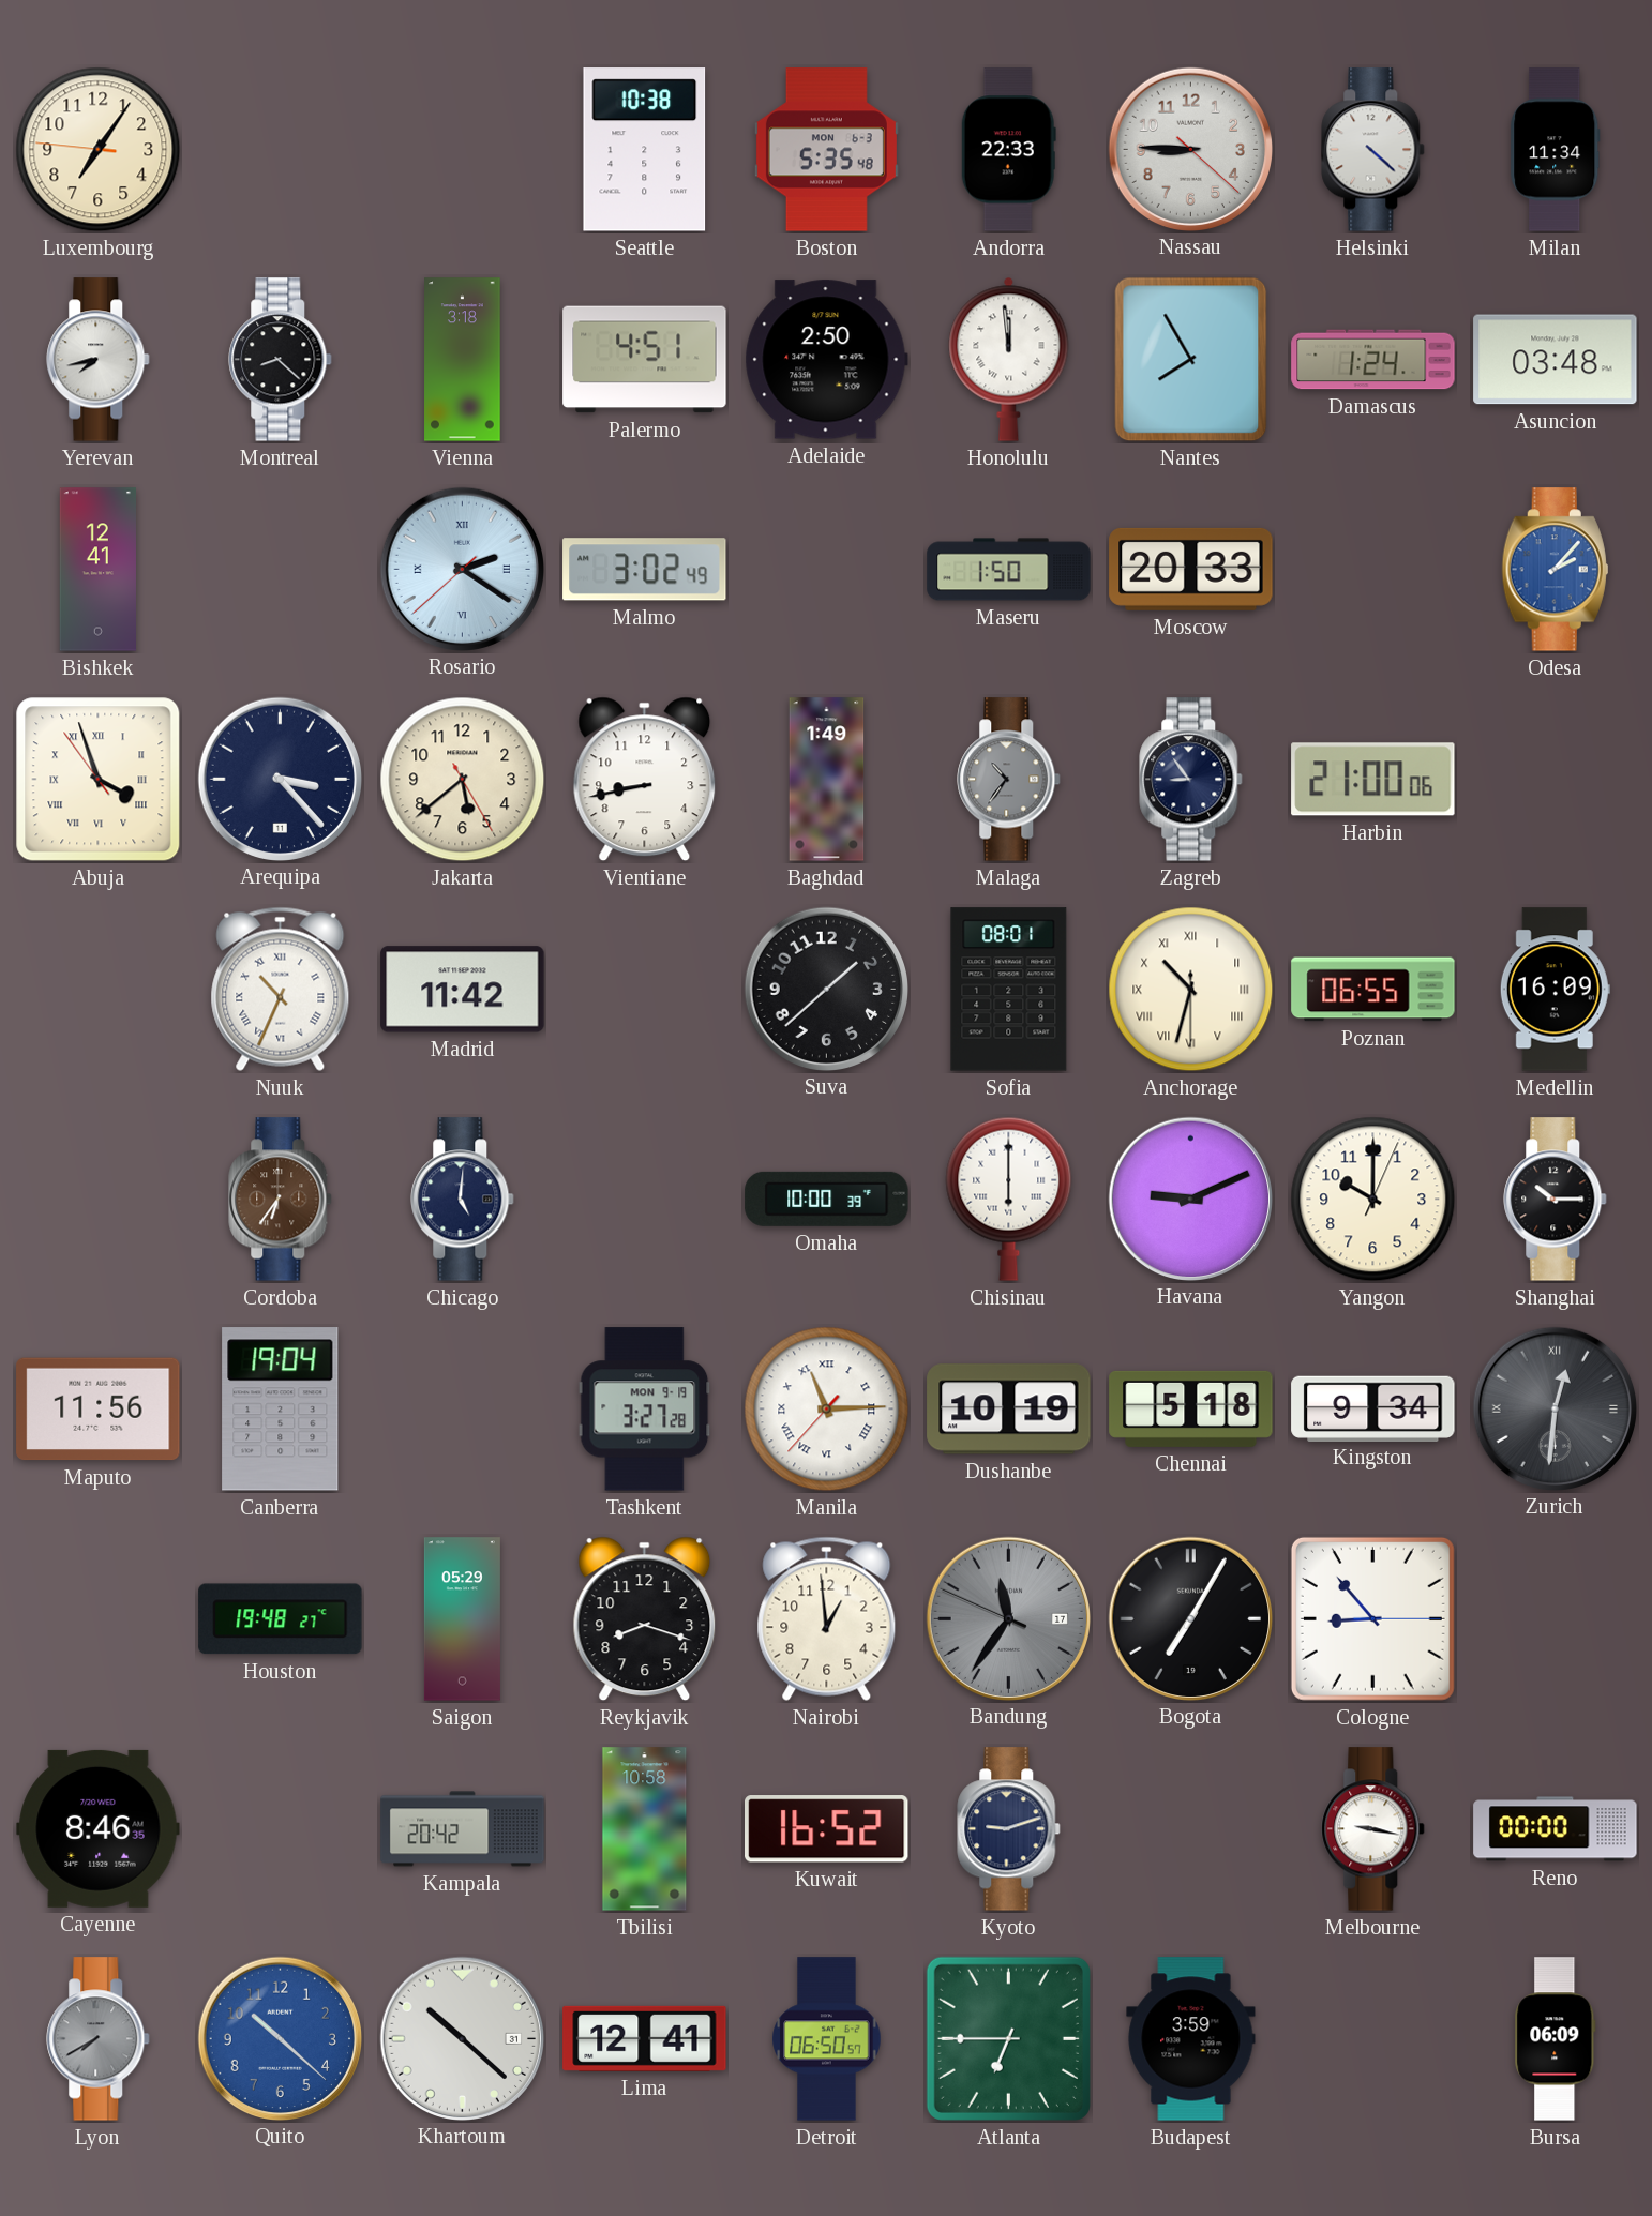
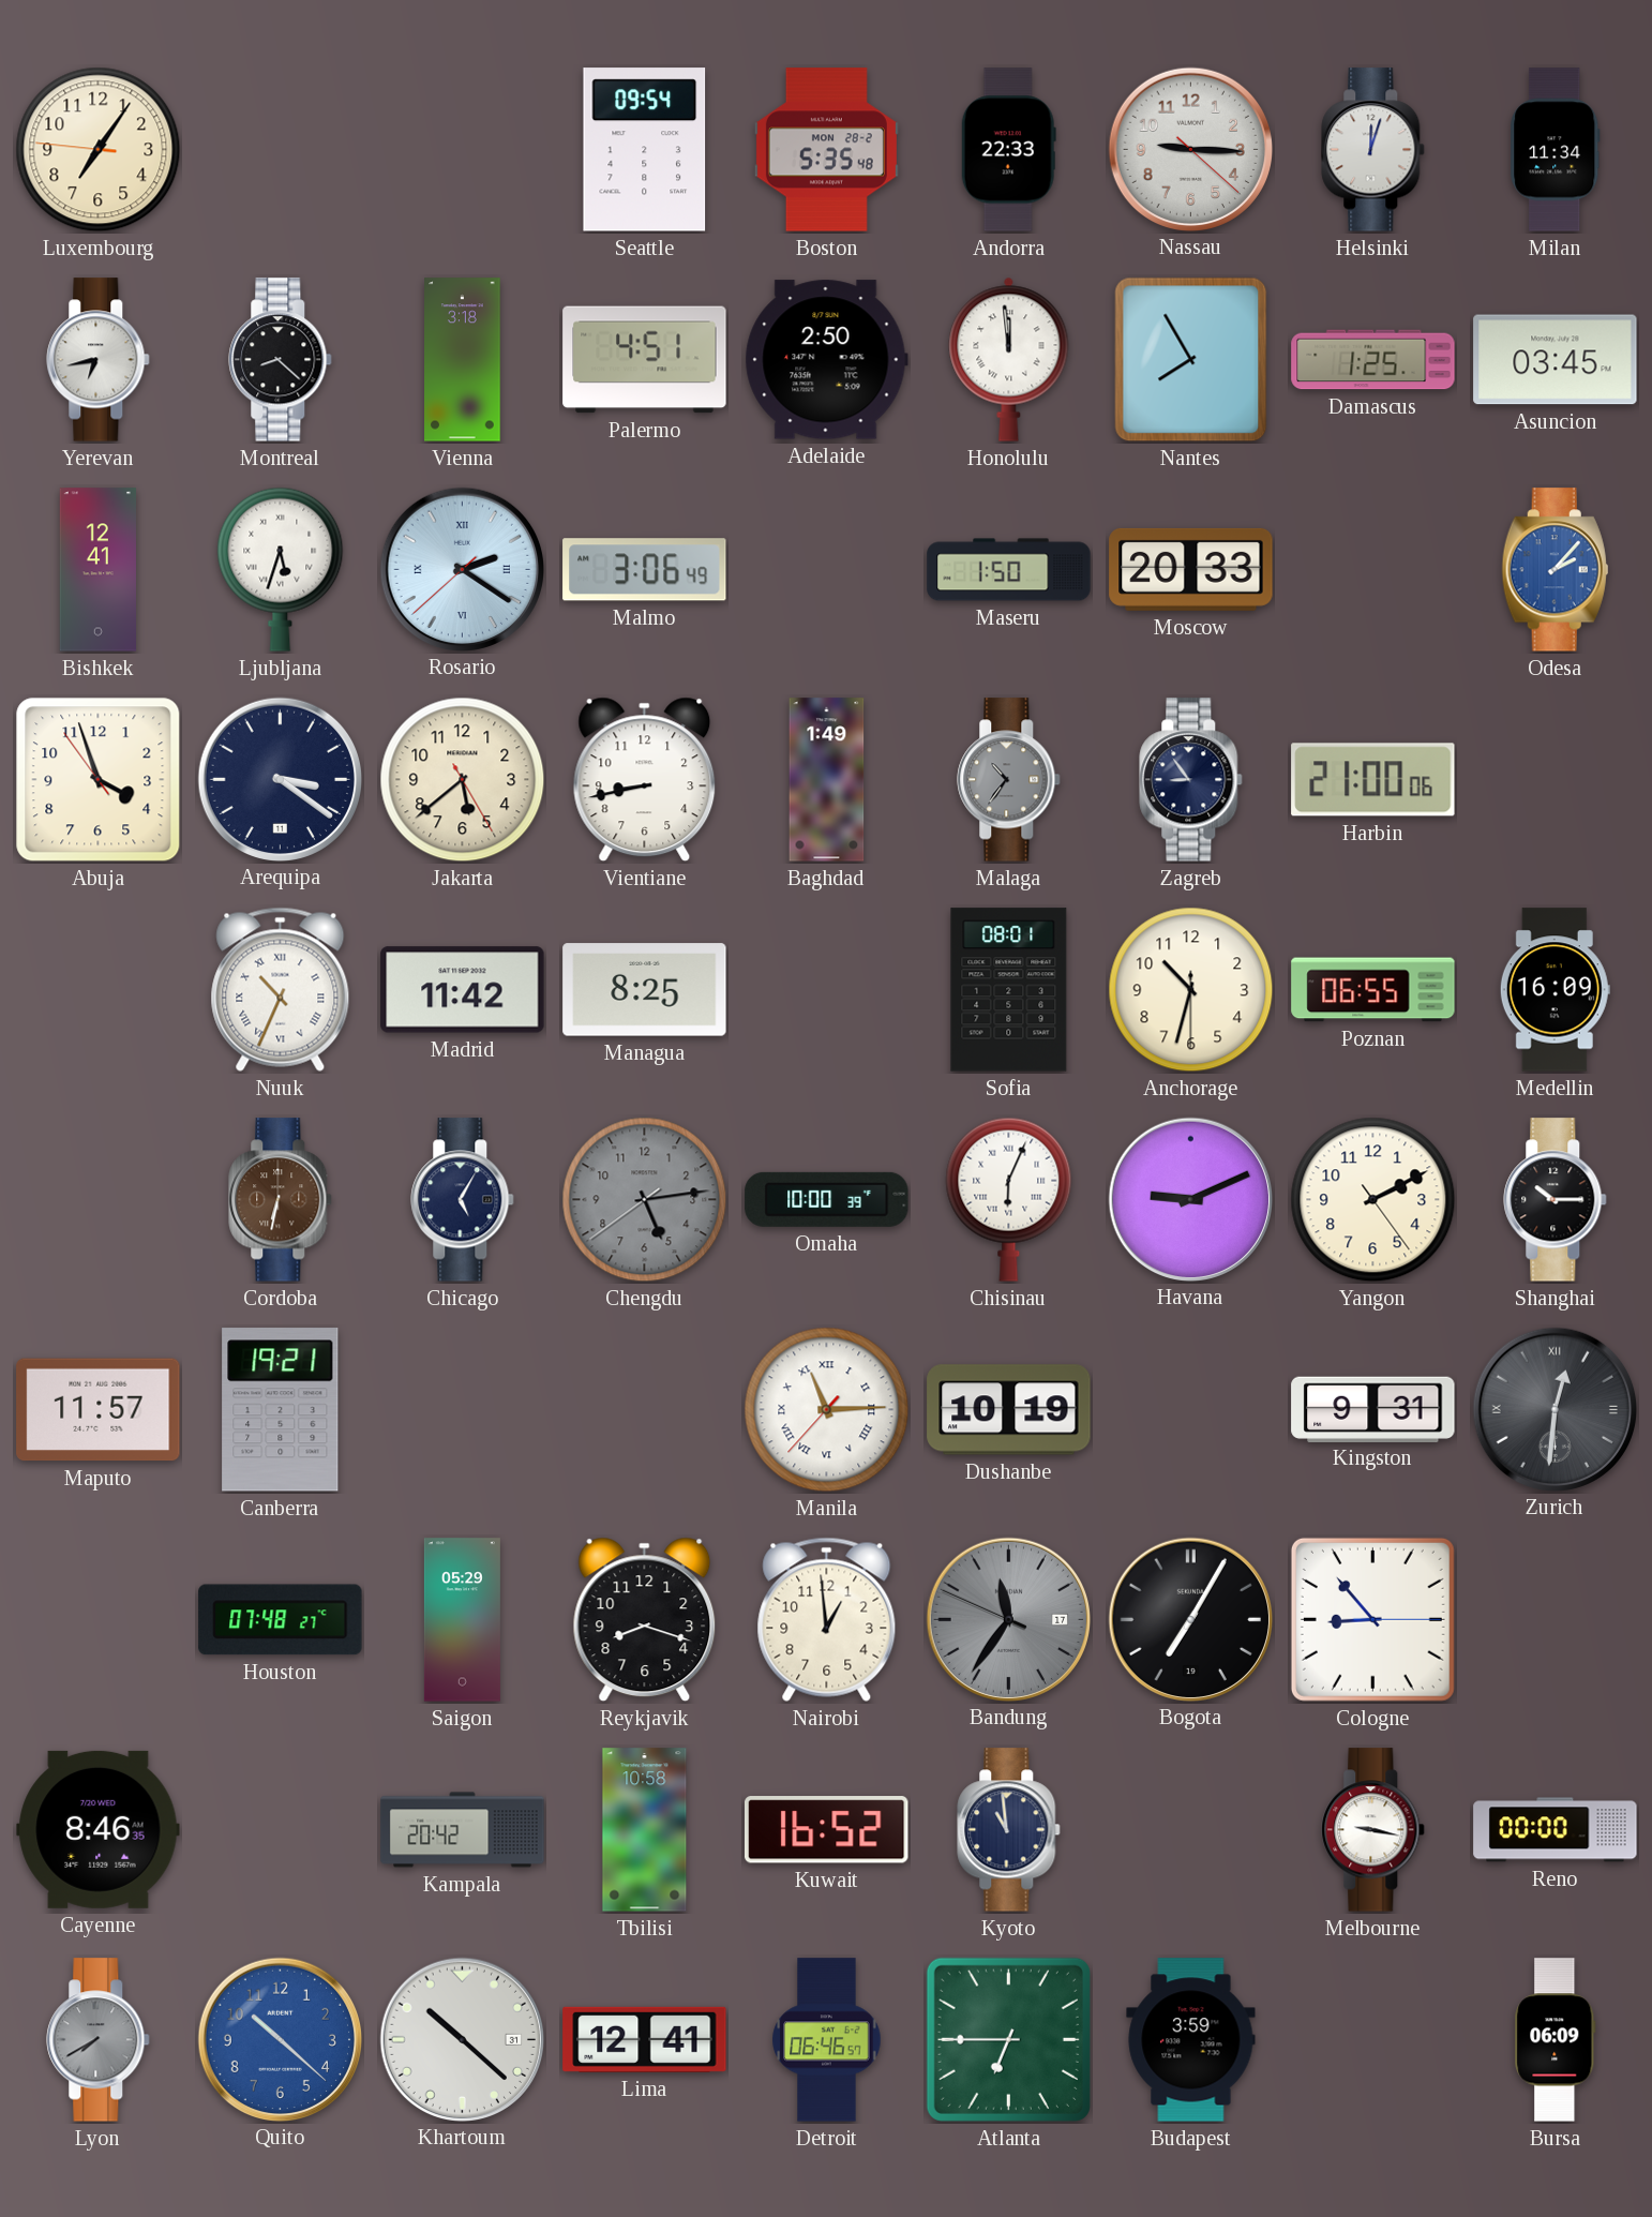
Seattle: 10:38 -> 09:54 (645, 150)
Boston date: MON 6-3 -> MON 28-2 (826, 150)
Nassau: 8:45 -> 9:15 (1190, 149)
Helsinki: 4:22 -> 12:03 (1373, 150)
Yerevan: 7:43 -> 6:43 (99, 360)
Damascus: 1:24 -> 1:25 (1373, 360)
Asuncion: 03:48 -> 03:45 (1556, 360)
Ljubljana: none -> 5:33 (281, 569)
Malmo: 3:02 -> 3:06 (645, 570)
Abuja numerals: Roman -> Arabic (99, 780)
Arequipa: 3:23 -> 3:21 (280, 779)
Managua: none -> 8:25 (645, 990)
Suva: 1:38 -> none (826, 989)
Anchorage numerals: Roman -> Arabic (1191, 990)
Cordoba: 6:36 -> 6:32 (281, 1200)
Chicago: 5:01 -> 5:05 (463, 1200)
Chengdu: none -> 5:13 (645, 1200)
Chisinau: 6:00 -> 6:04 (1009, 1199)
Yangon: 10:00 -> 2:10 (1373, 1200)
Maputo: 11:56 -> 11:57 (99, 1410)
Canberra: 19:04 -> 19:21 (281, 1410)
Tashkent: 3:27 -> none (645, 1410)
Chennai: 5:18 -> none (1191, 1408)
Kingston: 9:34 -> 9:31 (1373, 1409)
Houston: 19:48 -> 07:48 (281, 1620)
Kyoto: 9:12 -> 10:59 (1009, 1830)
Detroit: 06:50 -> 06:46 (827, 2040)
